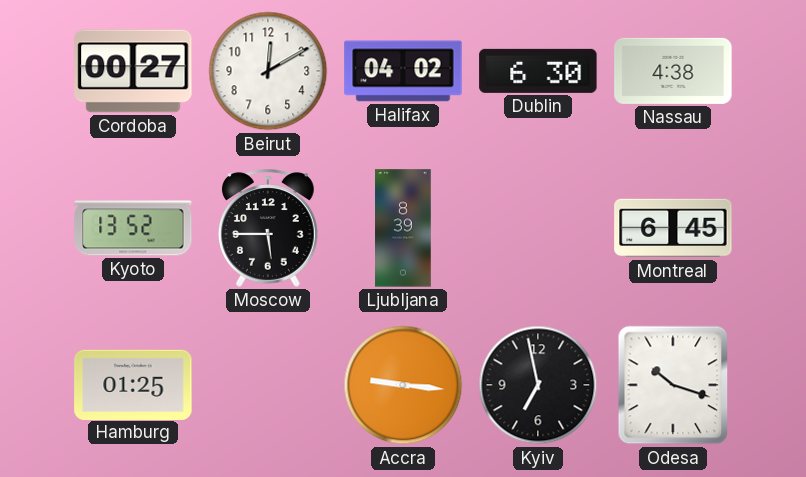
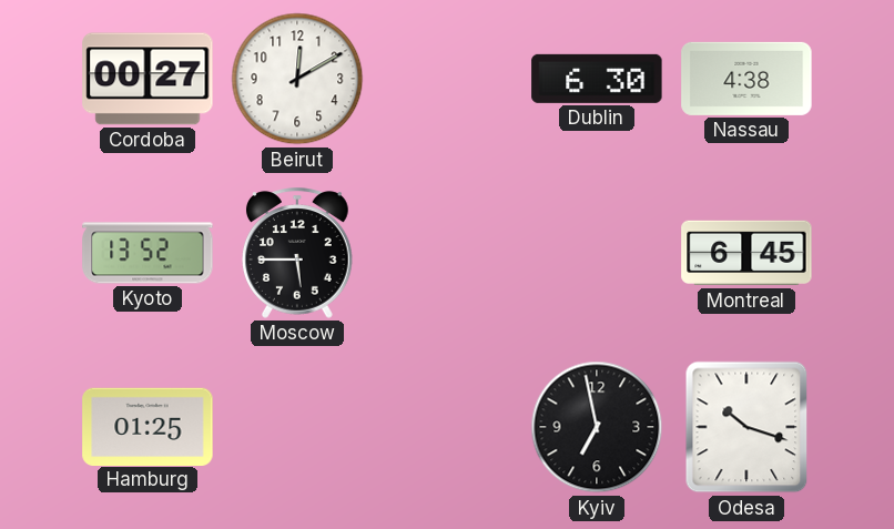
Halifax: 04:02 -> none (403, 71)
Ljubljana: 8:39 -> none (403, 228)
Accra: 9:16 -> none (403, 385)
